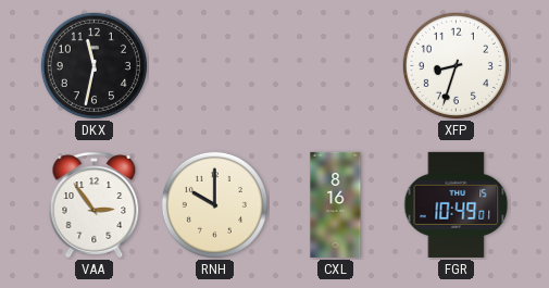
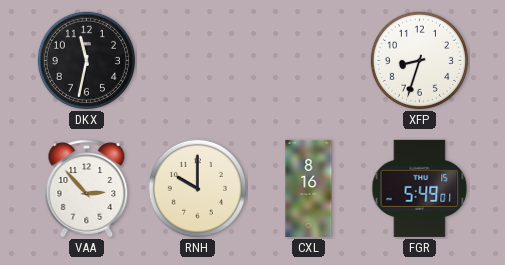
VAA: 2:54 -> 2:53 (87, 189)
FGR: 10:49 -> 5:49 (420, 188)
